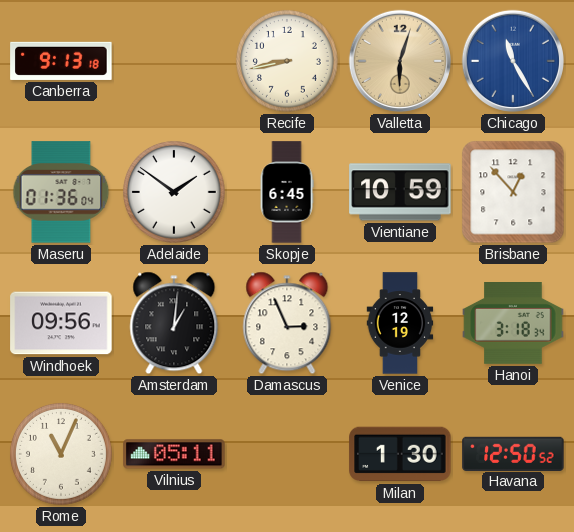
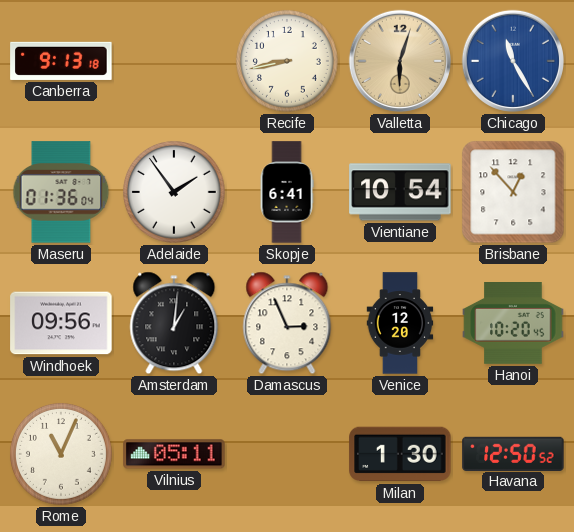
Adelaide: 1:51 -> 1:54 (174, 192)
Skopje: 6:45 -> 6:41 (287, 192)
Vientiane: 10:59 -> 10:54 (400, 192)
Venice: 12:19 -> 12:20 (400, 323)
Hanoi: 3:18 -> 10:20 (513, 324)
